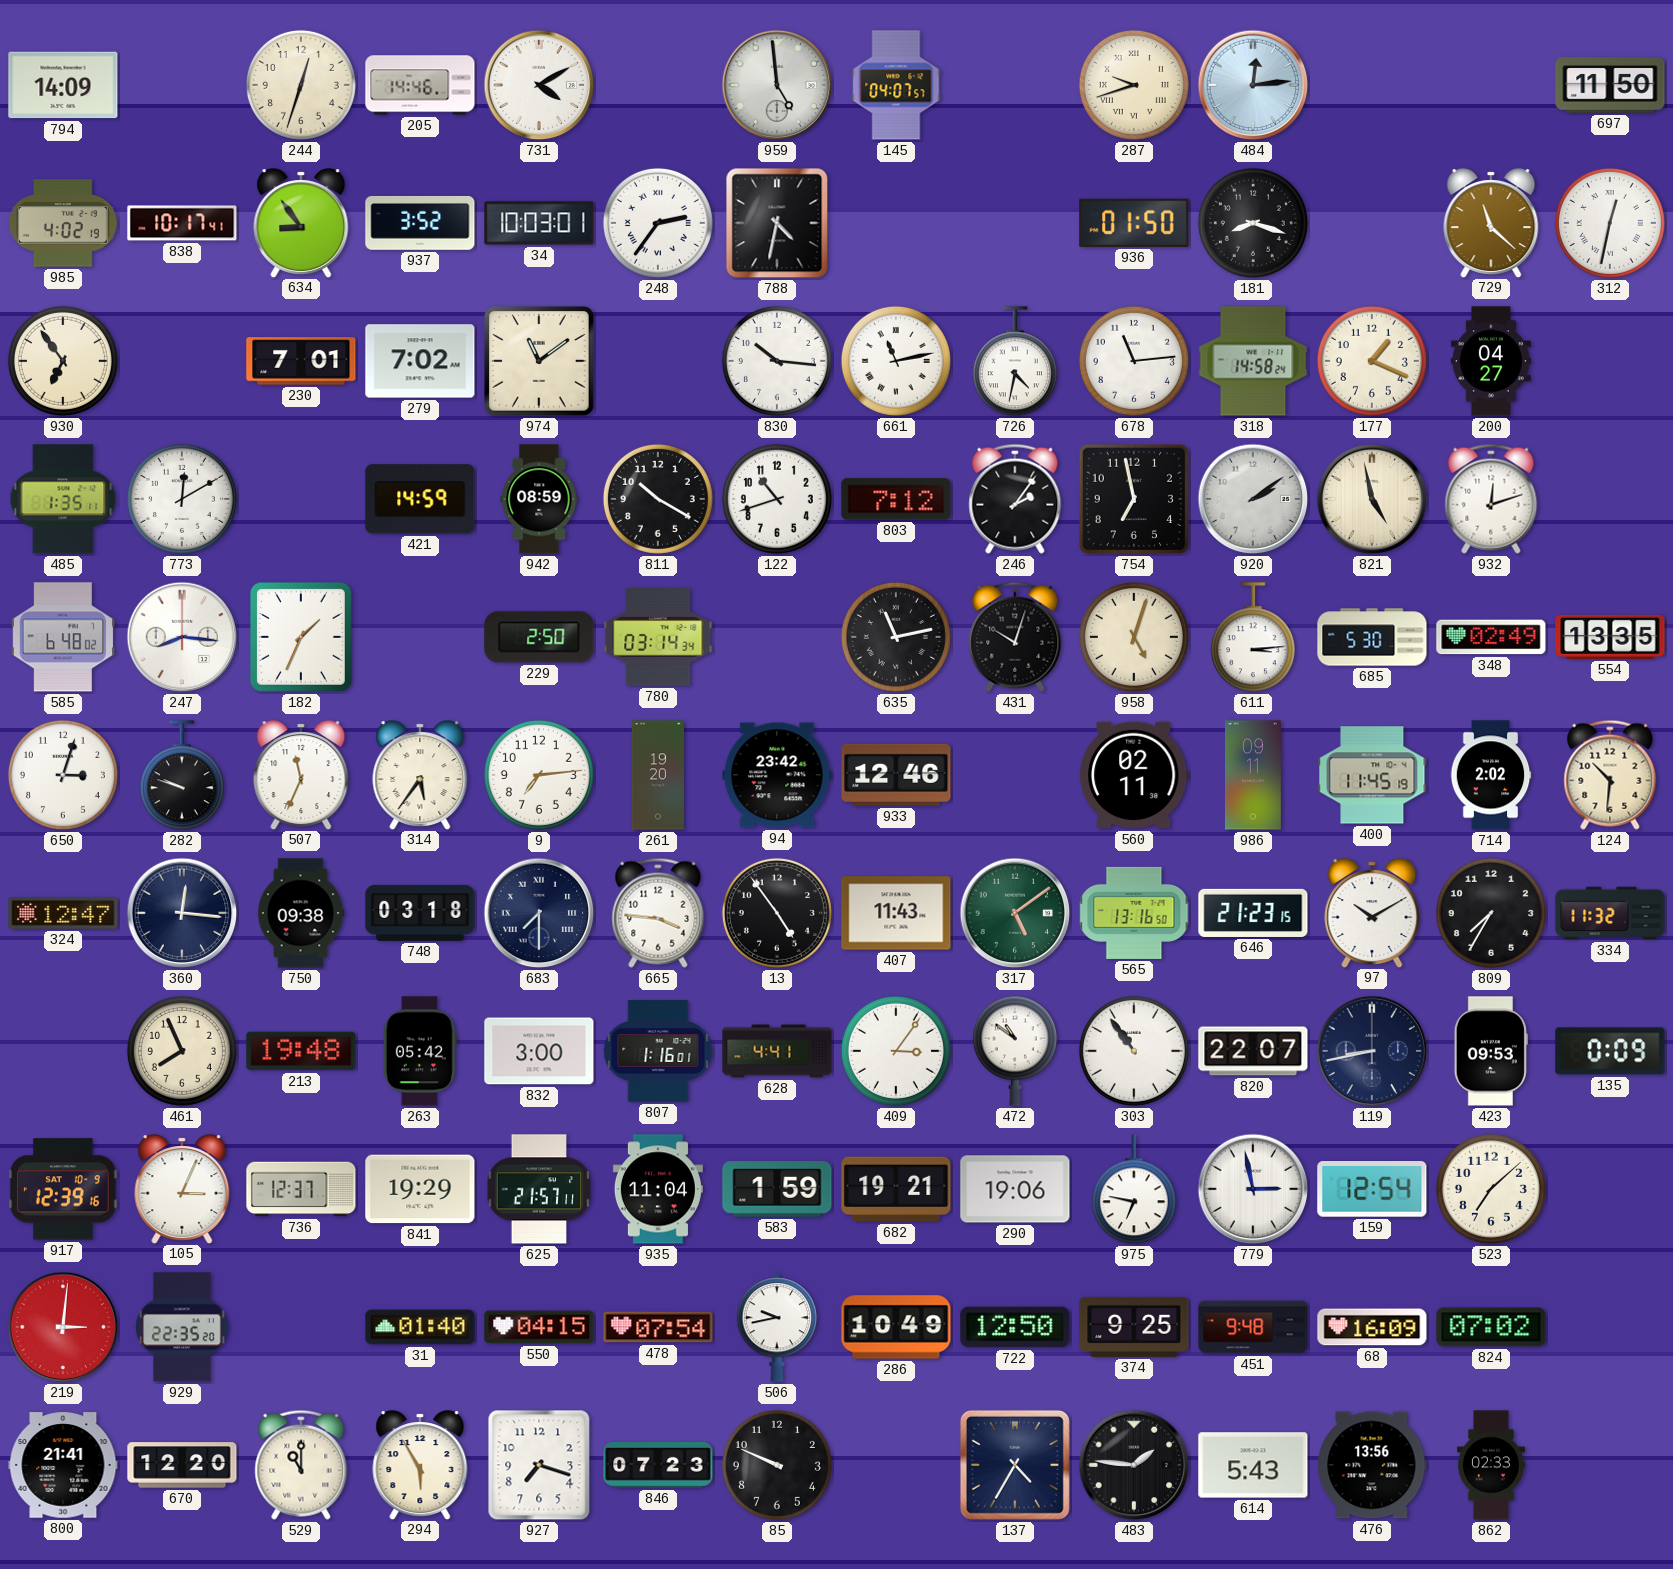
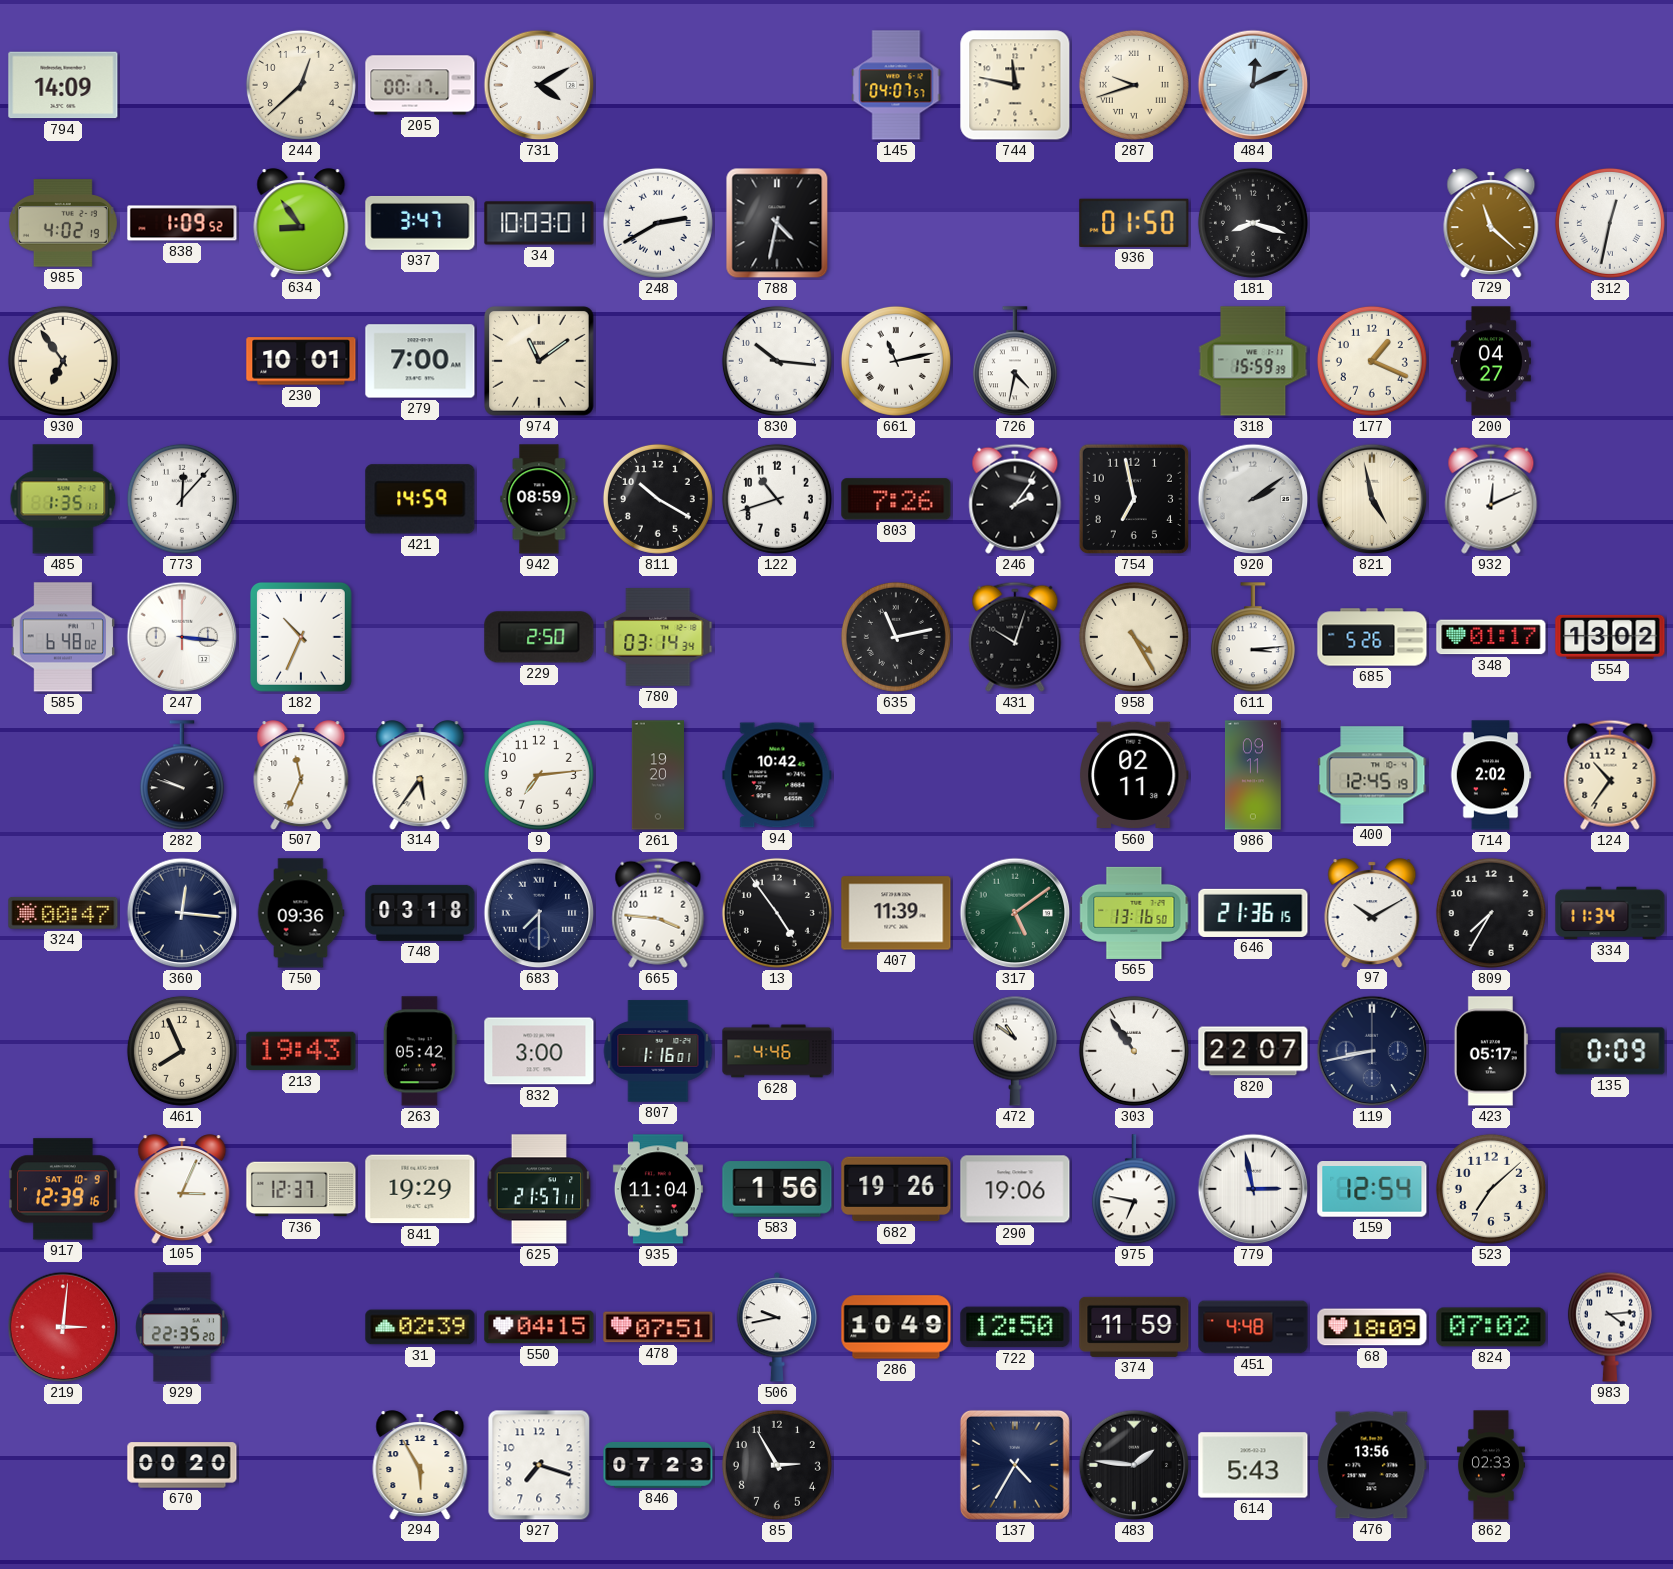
244: 12:33 -> 12:38 (301, 85)
205: 14:46 -> 00:17 (420, 85)
959: 4:59 -> none (777, 85)
744: none -> 11:47 (1015, 85)
484: 12:14 -> 12:11 (1253, 85)
697: 11:50 -> none (1610, 85)
838: 10:17 -> 1:09 (182, 223)
937: 3:52 -> 3:47 (420, 223)
248: 2:36 -> 2:40 (658, 223)
230: 7:01 -> 10:01 (301, 361)
279: 7:02 -> 7:00 (420, 361)
678: 11:14 -> none (1134, 361)
318: 14:58 -> 15:59 (1253, 361)
773: 12:10 -> 12:07 (182, 499)
803: 7:12 -> 7:26 (896, 499)
932: 12:12 -> 12:11 (1491, 499)
247: 8:16 -> 3:16 (182, 637)
182: 1:34 -> 10:34 (301, 638)
958: 5:03 -> 4:25 (1134, 637)
685: 5:30 -> 5:26 (1372, 637)
348: 02:49 -> 01:17 (1491, 637)
554: 13:35 -> 13:02 (1610, 637)
650: 3:03 -> none (63, 775)
94: 23:42 -> 10:42 (777, 775)
933: 12:46 -> none (896, 775)
400: 11:45 -> 12:45 (1372, 775)
124: 10:31 -> 10:36 (1610, 775)
324: 12:47 -> 00:47 (63, 913)
750: 09:38 -> 09:36 (301, 913)
407: 11:43 -> 11:39 (896, 913)
646: 21:23 -> 21:36 (1253, 913)
334: 11:32 -> 11:34 (1610, 913)
213: 19:48 -> 19:43 (301, 1051)
628: 4:41 -> 4:46 (777, 1051)
409: 3:06 -> none (896, 1051)
423: 09:53 -> 05:17 (1491, 1051)
583: 1:59 -> 1:56 (777, 1189)
682: 19:21 -> 19:26 (896, 1189)
31: 01:40 -> 02:39 (420, 1327)
478: 07:54 -> 07:51 (658, 1327)
374: 9:25 -> 11:59 (1134, 1327)
451: 9:48 -> 4:48 (1253, 1327)
68: 16:09 -> 18:09 (1372, 1327)
983: none -> 4:14 (1610, 1327)
800: 21:41 -> none (63, 1465)
670: 12:20 -> 00:20 (182, 1465)
529: 11:00 -> none (301, 1465)
85: 9:49 -> 2:55 (777, 1465)
